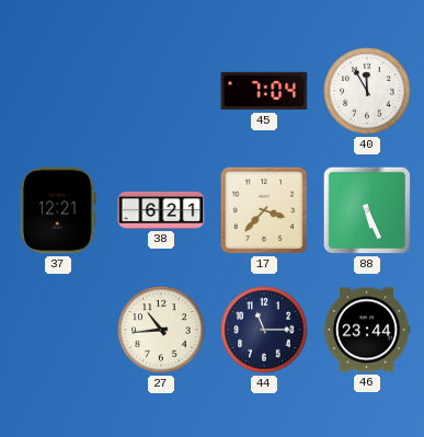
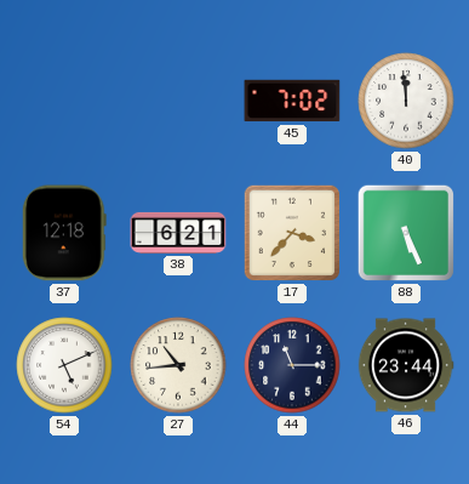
45: 7:04 -> 7:02 (292, 101)
40: 11:55 -> 11:59 (406, 101)
37: 12:21 -> 12:18 (64, 233)
54: none -> 5:11 (64, 365)
